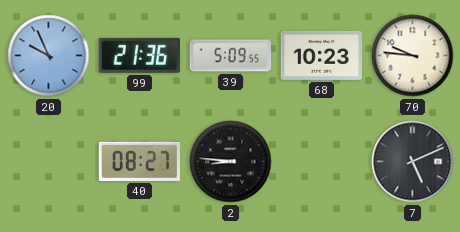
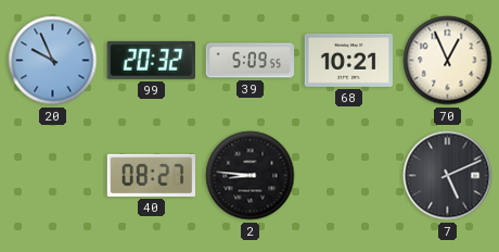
99: 21:36 -> 20:32 (151, 60)
68: 10:23 -> 10:21 (348, 60)
70: 9:46 -> 12:56 (448, 61)
